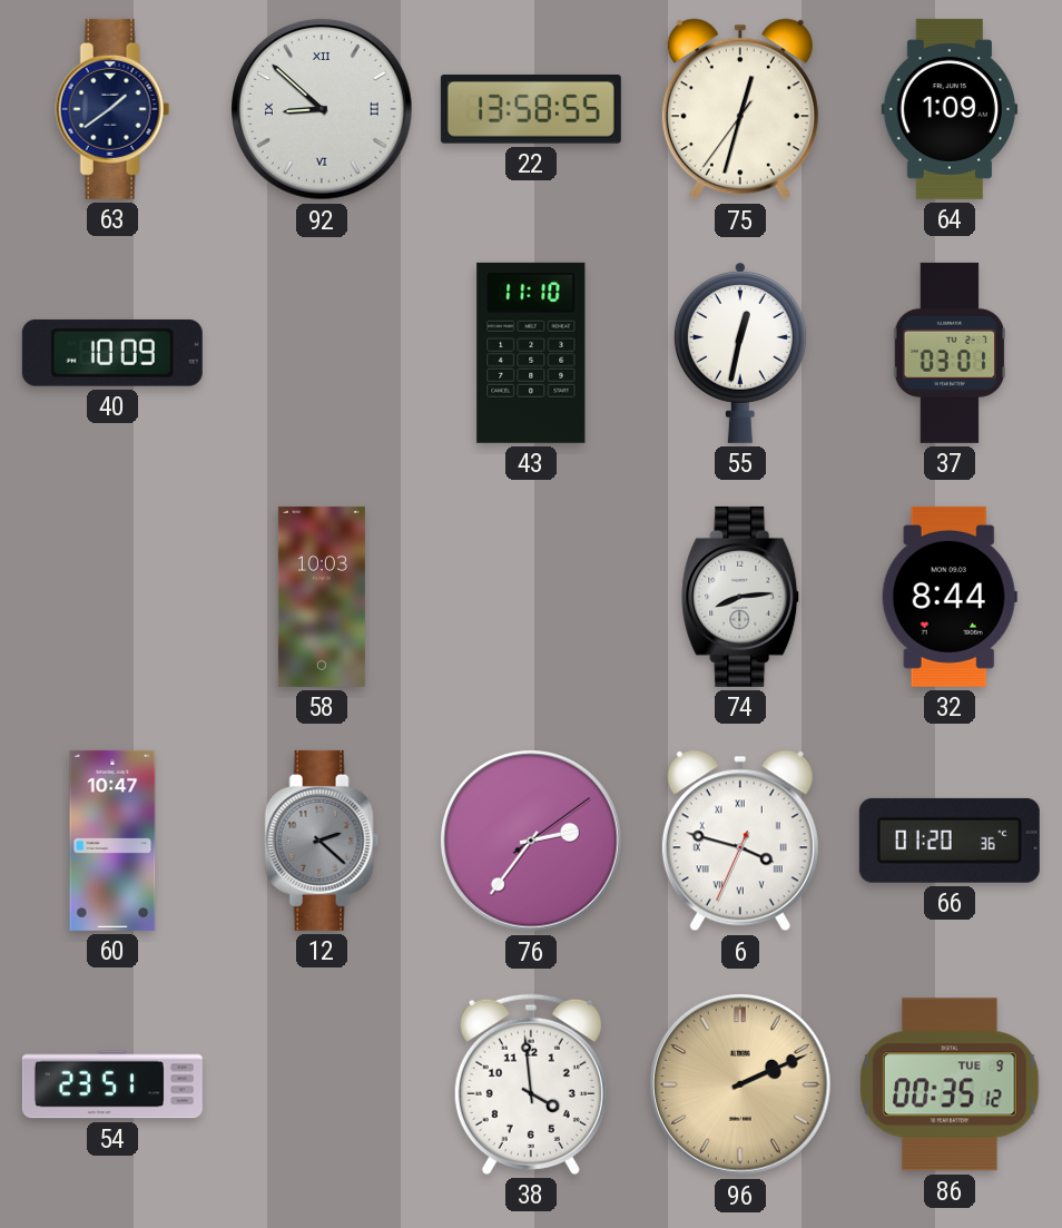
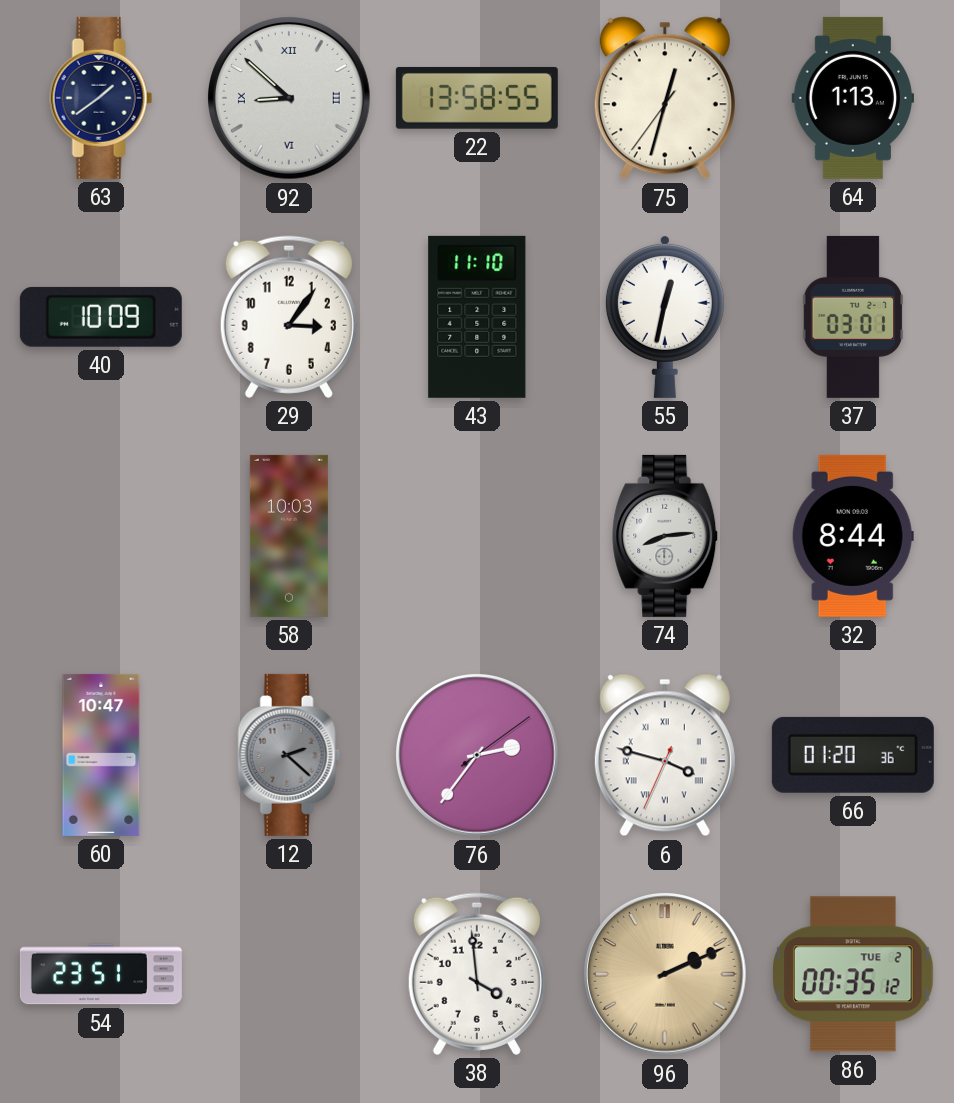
64: 1:09 -> 1:13 (852, 98)
29: none -> 3:06 (289, 317)
86 date: TUE 9 -> TUE 2 (853, 974)
